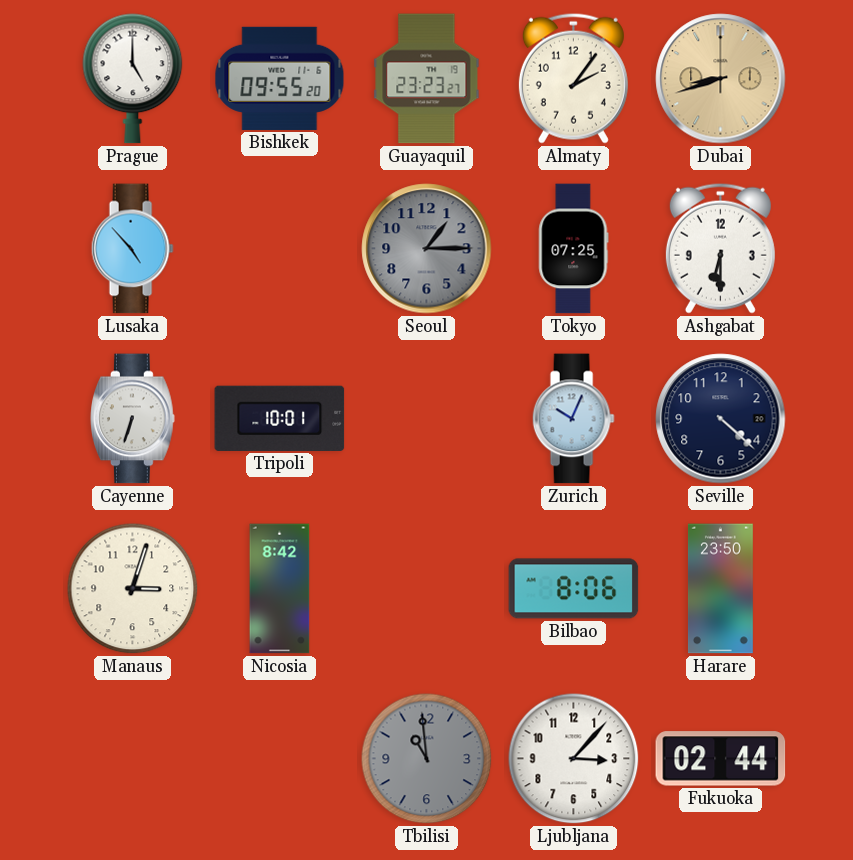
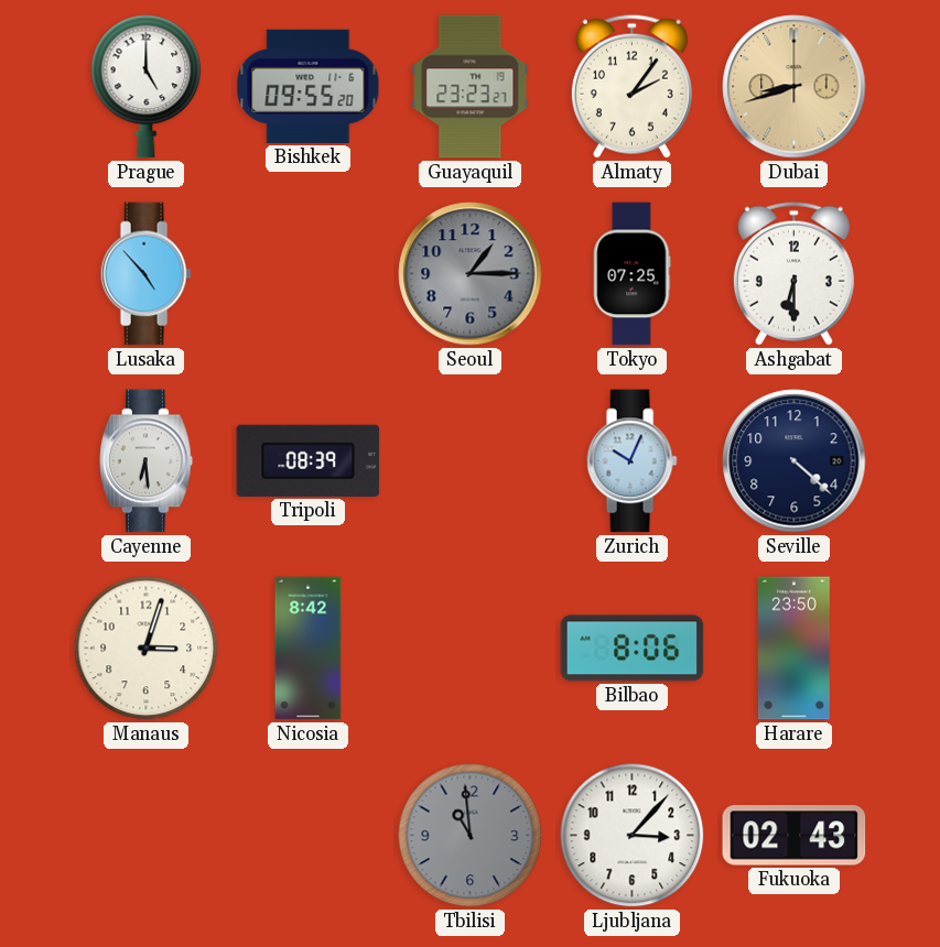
Cayenne: 6:33 -> 6:29 (147, 461)
Tripoli: 10:01 -> 08:39 (309, 460)
Fukuoka: 02:44 -> 02:43 (795, 836)
